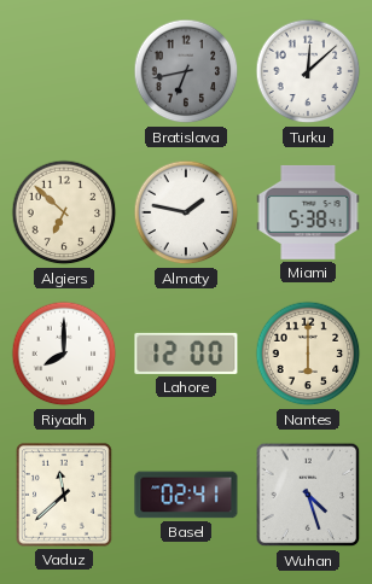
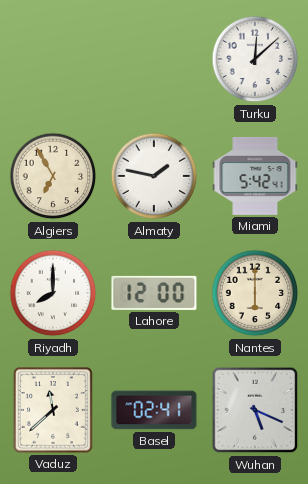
Bratislava: 6:43 -> none (186, 71)
Algiers: 6:52 -> 6:55 (53, 176)
Miami: 5:38 -> 5:42 (255, 176)
Wuhan: 4:27 -> 5:19 (255, 410)
